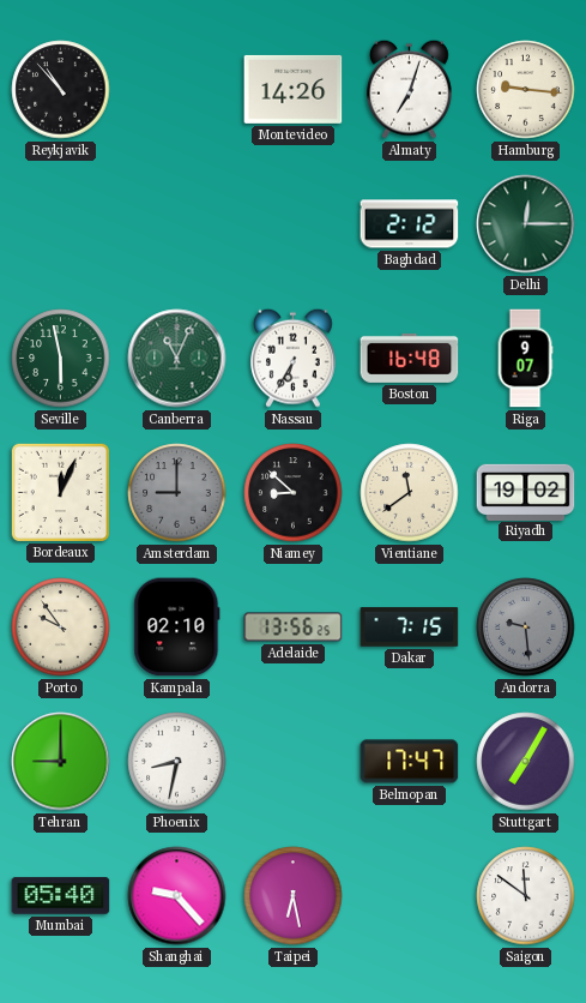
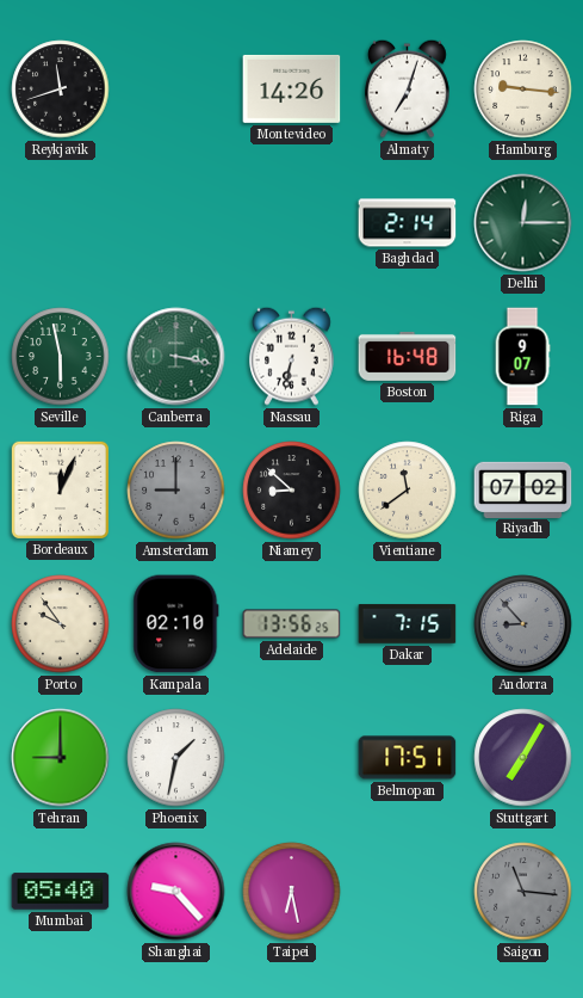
Reykjavik: 10:53 -> 11:42 (61, 90)
Baghdad: 2:12 -> 2:14 (408, 223)
Canberra: 11:04 -> 3:17 (176, 357)
Nassau: 6:35 -> 6:32 (292, 356)
Riyadh: 19:02 -> 07:02 (523, 489)
Andorra: 9:29 -> 8:53 (523, 624)
Phoenix: 8:32 -> 1:32 (176, 758)
Belmopan: 17:47 -> 17:51 (408, 758)
Saigon: 11:51 -> 11:16 (523, 892)
Saigon dial: white -> grey (523, 892)
